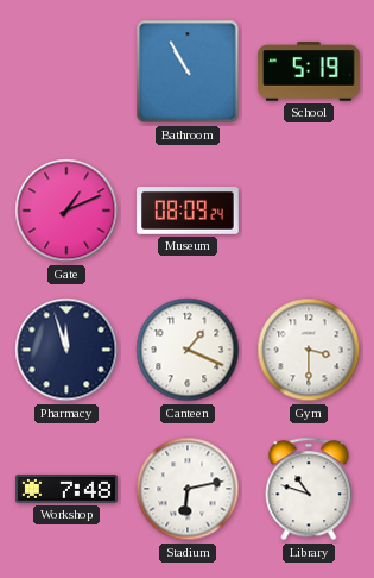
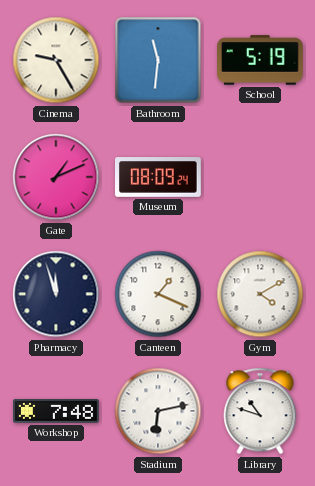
Cinema: none -> 9:25 (56, 60)
Bathroom: 10:55 -> 11:31 (158, 60)
Gym: 3:30 -> 4:10 (260, 294)
